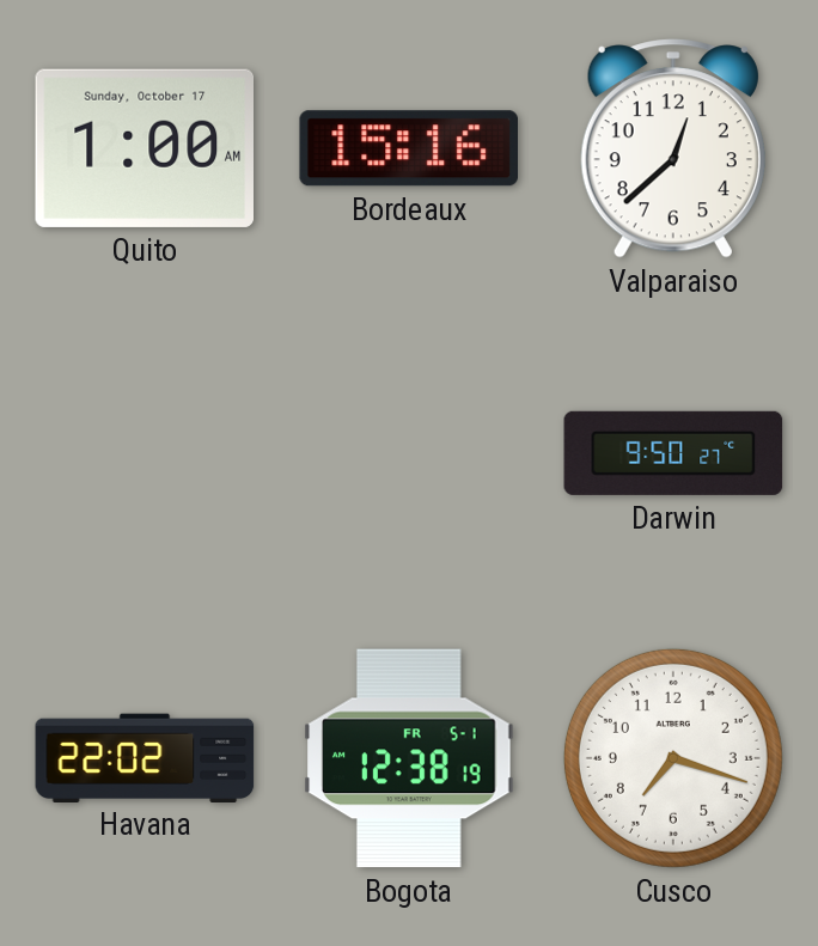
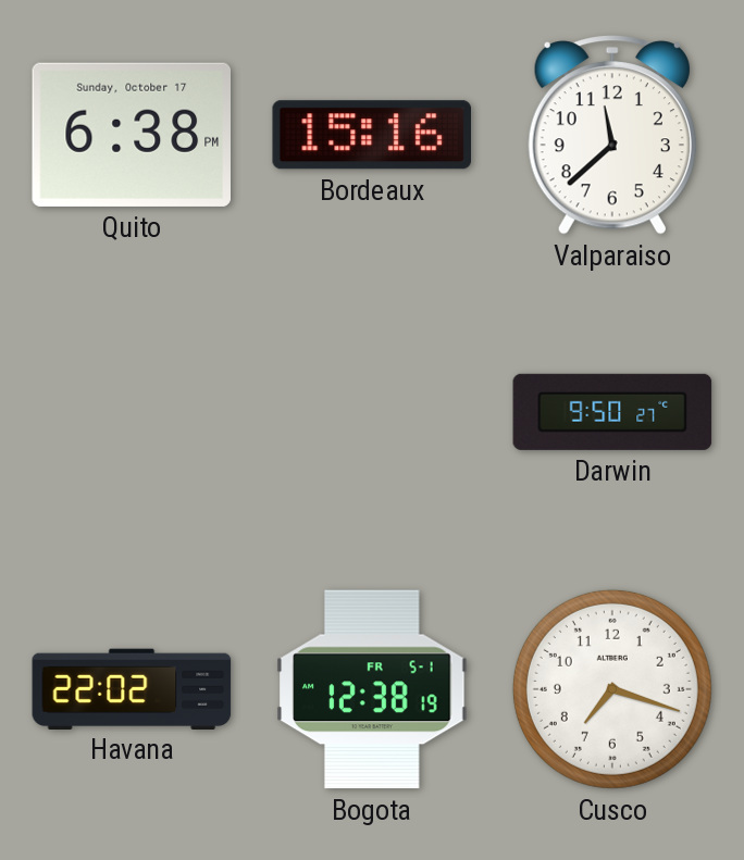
Quito: 1:00 -> 6:38 (131, 135)
Valparaiso: 12:38 -> 11:38 (612, 135)
